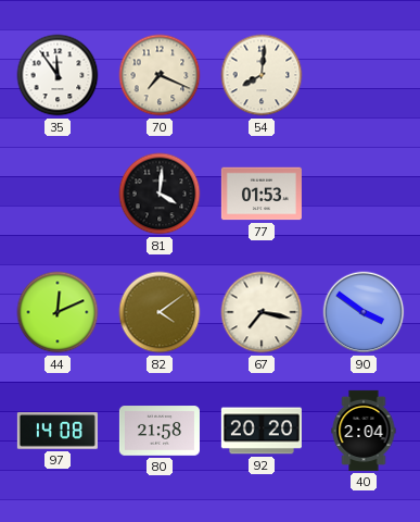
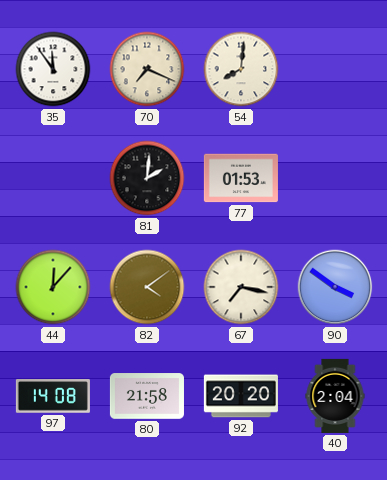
81: 4:01 -> 2:01 (147, 178)
44: 12:11 -> 12:07 (53, 287)
